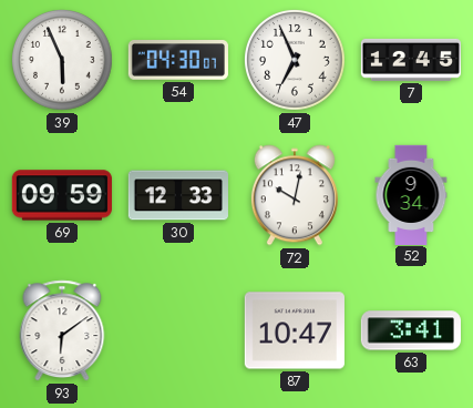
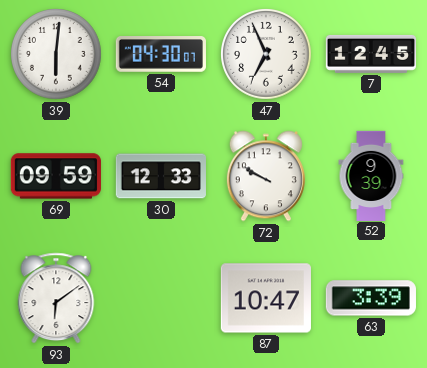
39: 5:56 -> 6:01 (56, 54)
72: 10:02 -> 9:50 (266, 176)
52: 9:34 -> 9:39 (371, 175)
63: 3:41 -> 3:39 (371, 298)
